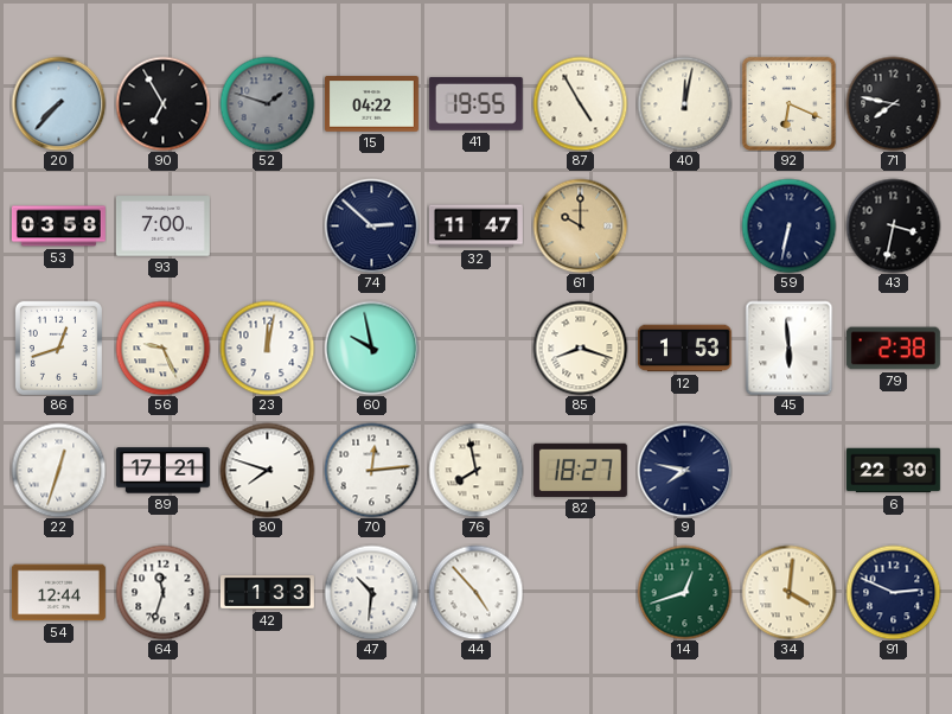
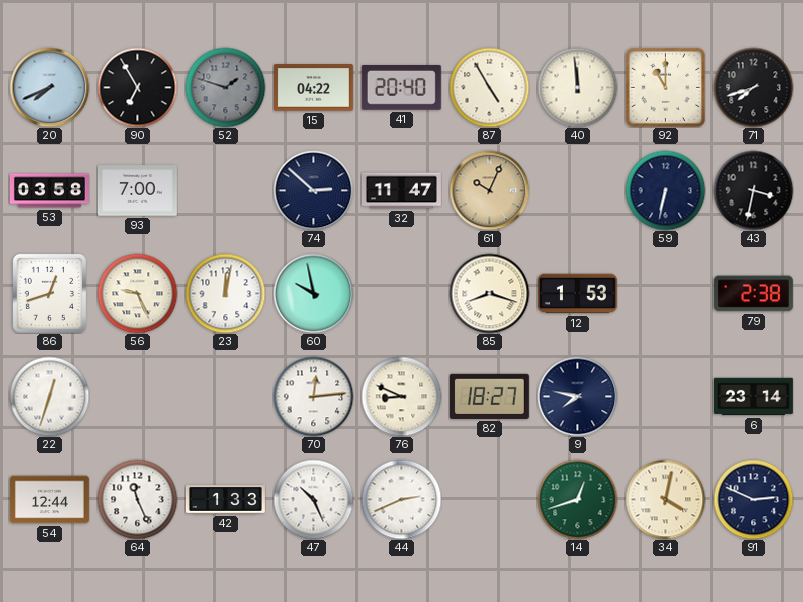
20: 7:37 -> 7:41 (49, 87)
41: 19:55 -> 20:40 (401, 87)
40: 12:02 -> 11:59 (577, 87)
92: 6:19 -> 11:00 (665, 87)
71: 7:47 -> 7:42 (753, 87)
61: 10:00 -> 10:04 (489, 190)
45: 5:59 -> none (790, 348)
89: 17:21 -> none (162, 471)
80: 7:48 -> none (267, 470)
76: 7:58 -> 8:49 (401, 396)
6: 22:30 -> 23:14 (753, 397)
64: 11:33 -> 11:26 (137, 499)
47: 10:31 -> 10:26 (313, 499)
44: 4:53 -> 2:41 (401, 499)
34: 4:01 -> 4:02 (665, 499)
